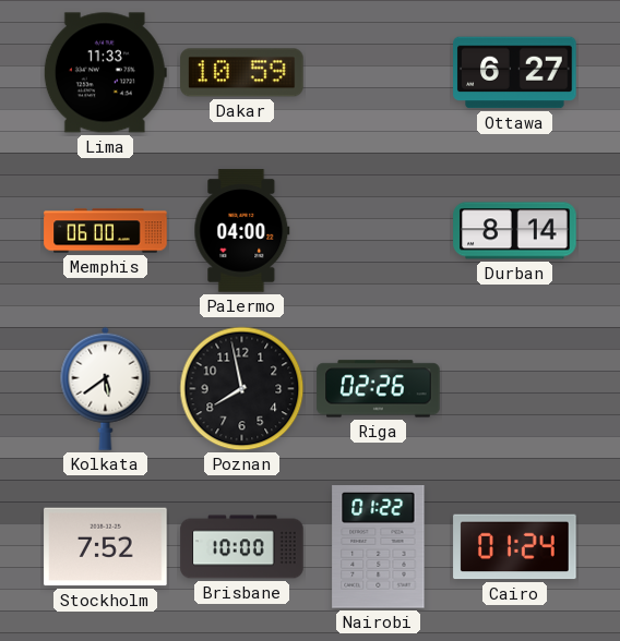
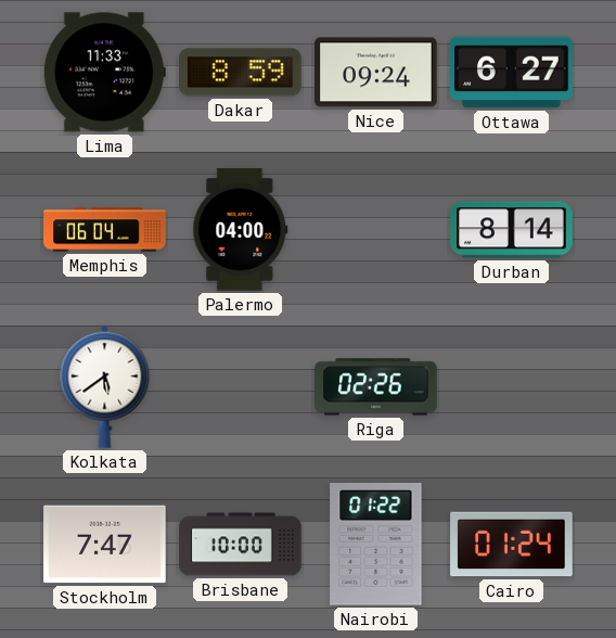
Dakar: 10:59 -> 8:59 (241, 73)
Nice: none -> 09:24 (376, 73)
Memphis: 06:00 -> 06:04 (105, 230)
Poznan: 7:58 -> none (242, 389)
Stockholm: 7:52 -> 7:47 (105, 545)
